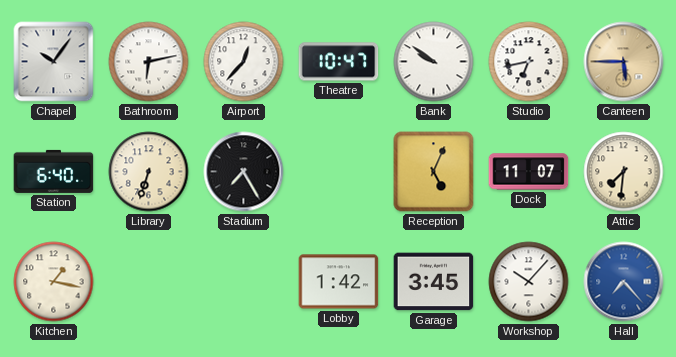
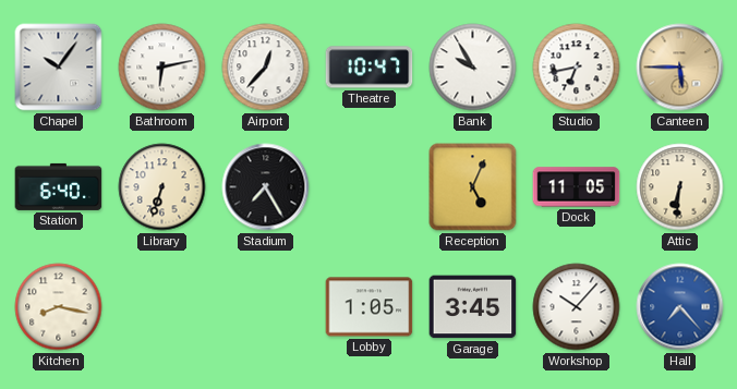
Bank: 9:51 -> 9:55 (473, 68)
Dock: 11:07 -> 11:05 (577, 187)
Attic: 7:31 -> 6:31 (680, 187)
Kitchen: 1:17 -> 8:17 (59, 307)
Lobby: 1:42 -> 1:05 (370, 307)
